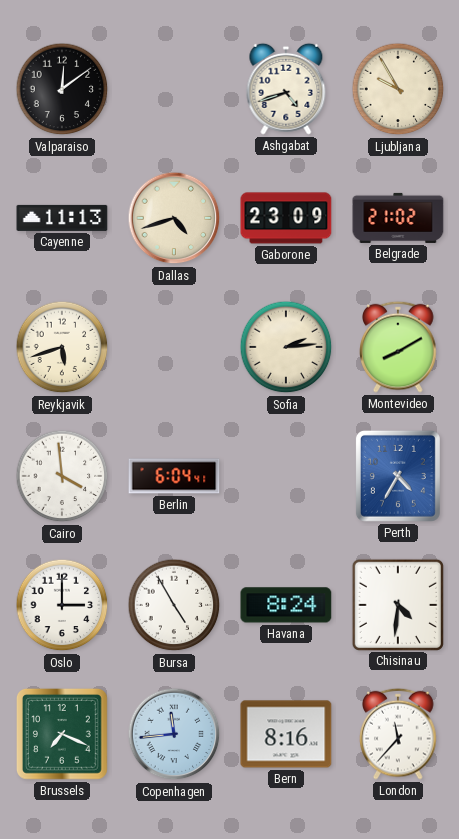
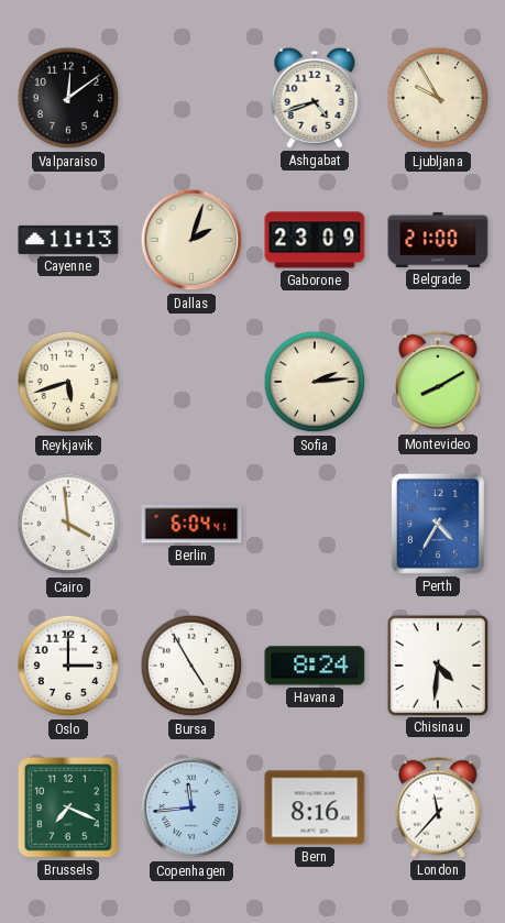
Dallas: 4:42 -> 2:03 (191, 240)
Belgrade: 21:02 -> 21:00 (438, 240)
